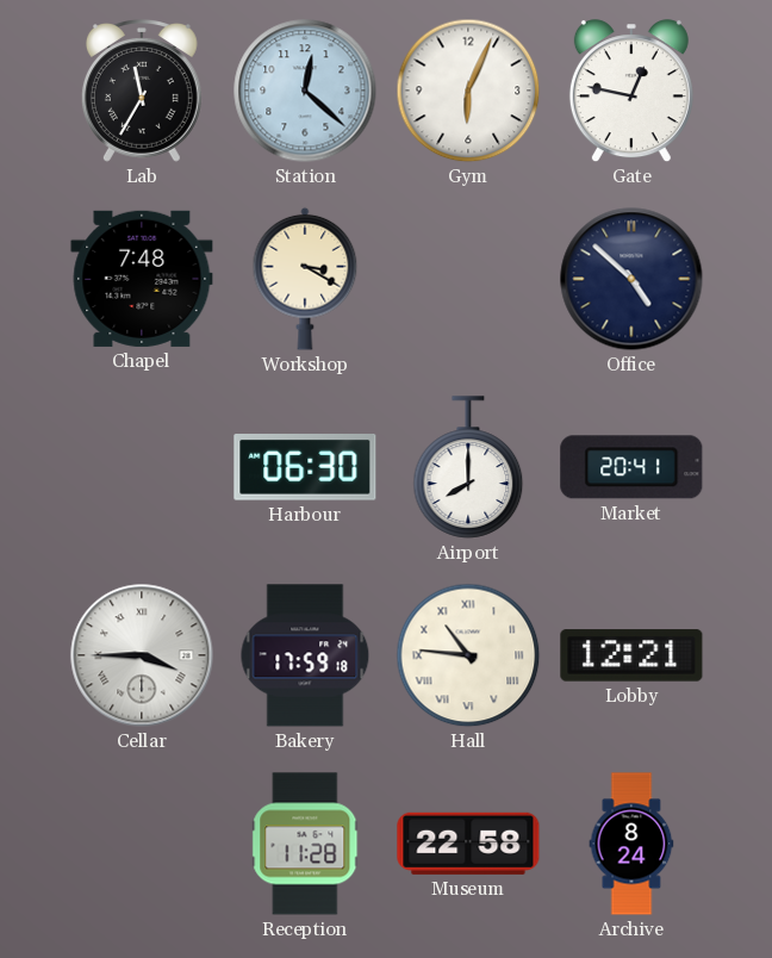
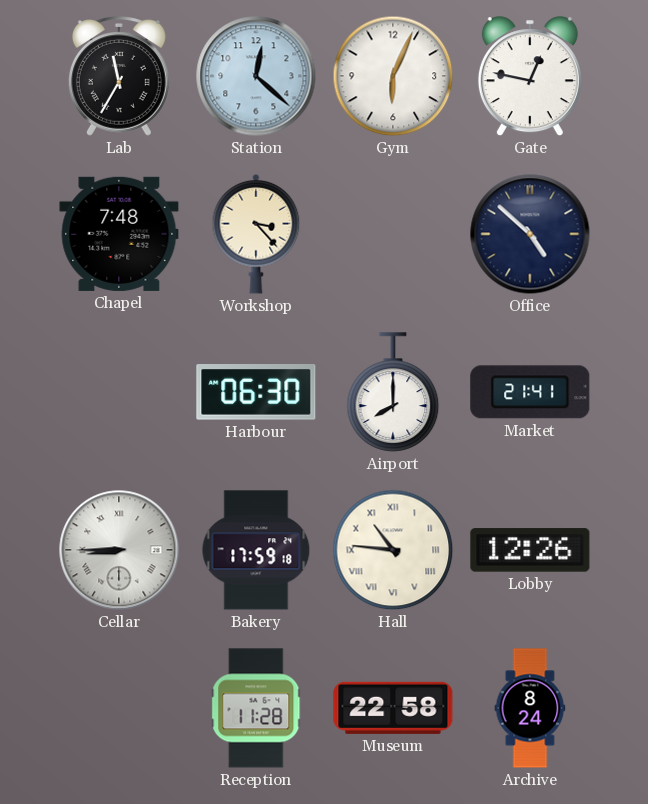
Workshop: 3:20 -> 3:23 (256, 234)
Market: 20:41 -> 21:41 (530, 392)
Cellar: 3:45 -> 8:45 (119, 550)
Lobby: 12:21 -> 12:26 (530, 550)
